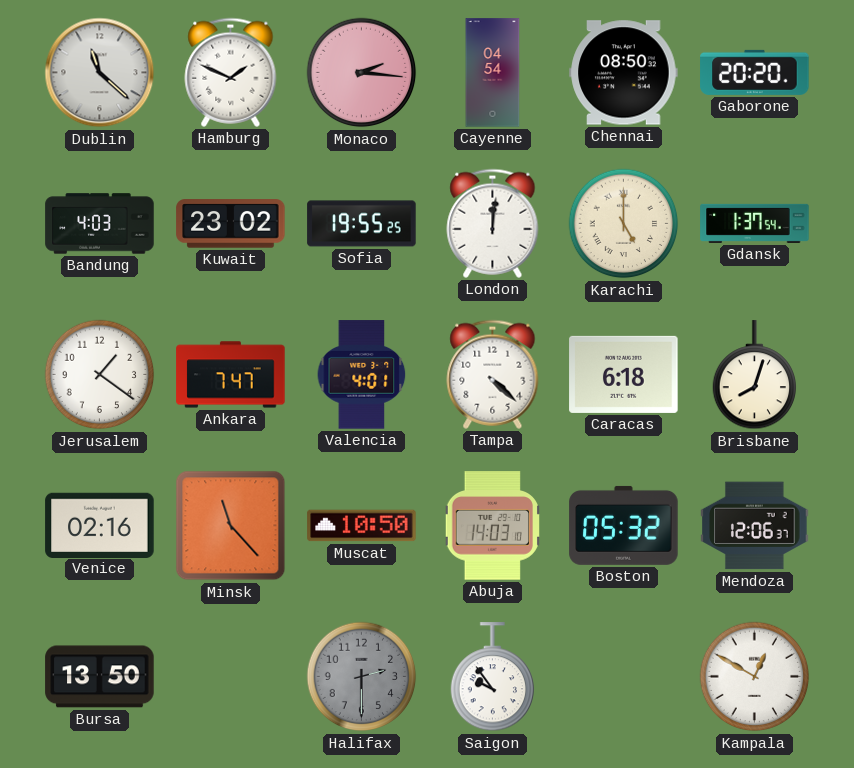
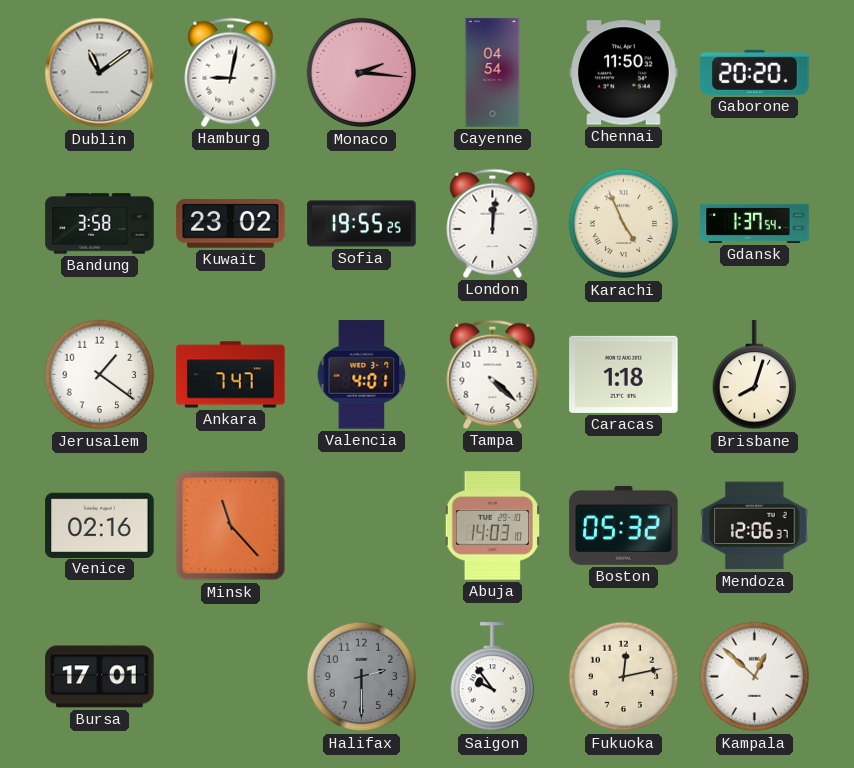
Dublin: 11:22 -> 11:09 (100, 73)
Hamburg: 1:49 -> 9:02 (231, 72)
Chennai: 08:50 -> 11:50 (624, 73)
Bandung: 4:03 -> 3:58 (100, 224)
Karachi: 5:00 -> 4:56 (624, 224)
Caracas: 6:18 -> 1:18 (624, 374)
Muscat: 10:50 -> none (362, 526)
Bursa: 13:50 -> 17:01 (100, 677)
Fukuoka: none -> 12:13 (624, 677)
Kampala: 12:50 -> 12:52 (755, 677)
